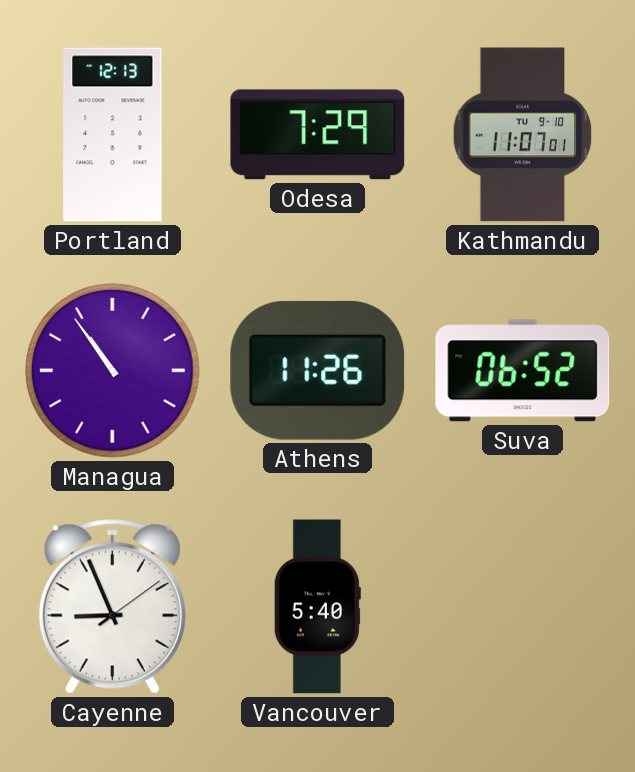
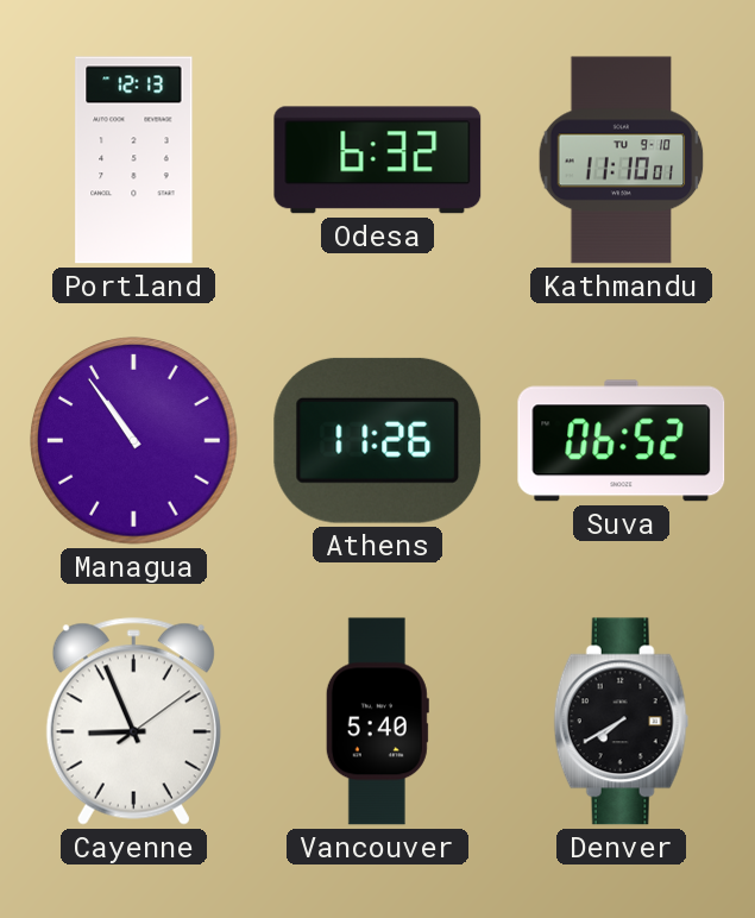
Odesa: 7:29 -> 6:32 (378, 161)
Kathmandu: 11:07 -> 11:10 (622, 161)
Denver: none -> 7:40 (622, 722)
